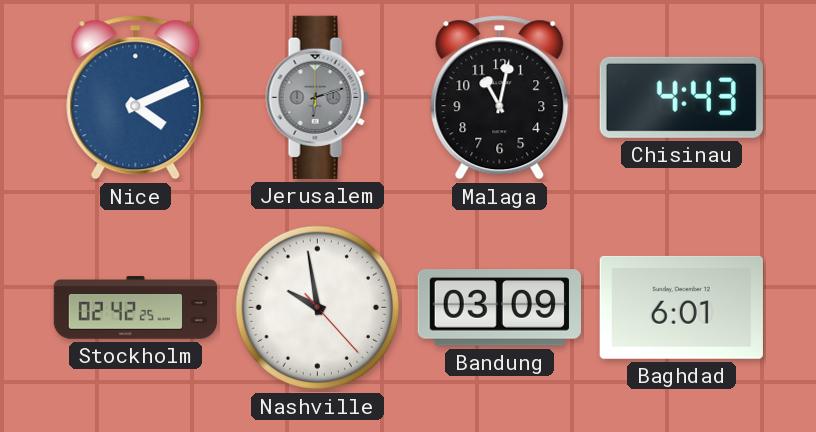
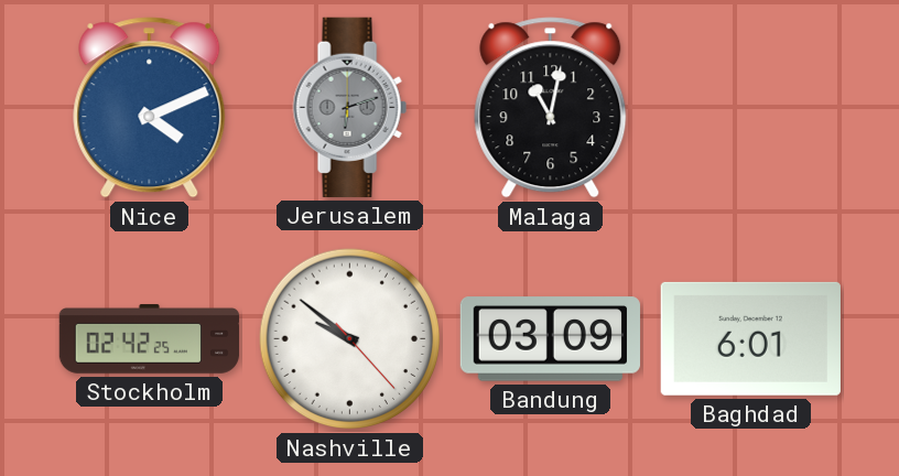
Chisinau: 4:43 -> none (681, 97)
Nashville: 9:58 -> 9:51 (350, 339)
